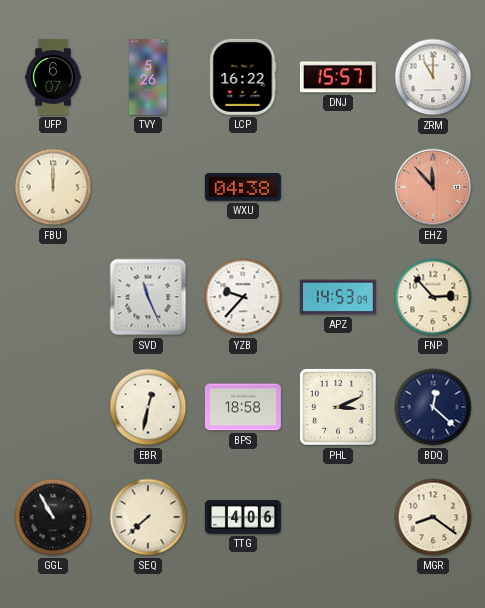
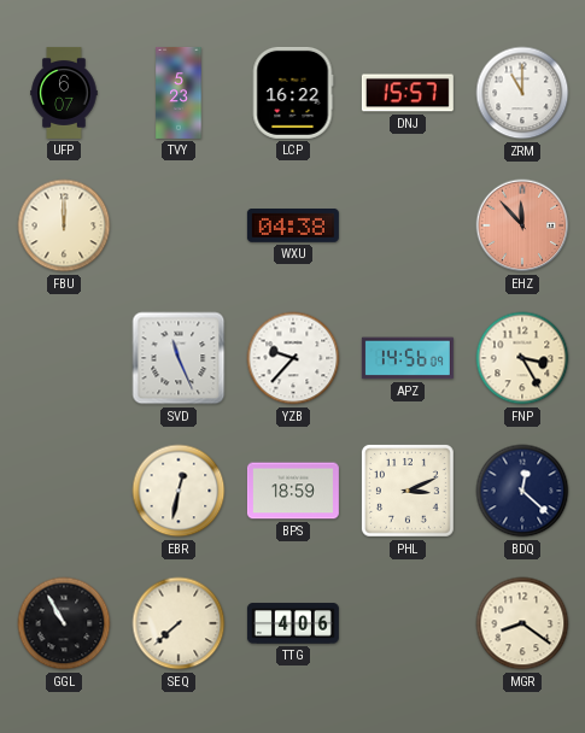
TVY: 5:26 -> 5:23 (179, 93)
APZ: 14:53 -> 14:56 (408, 358)
FNP: 2:53 -> 3:25 (522, 358)
BPS: 18:58 -> 18:59 (293, 491)
